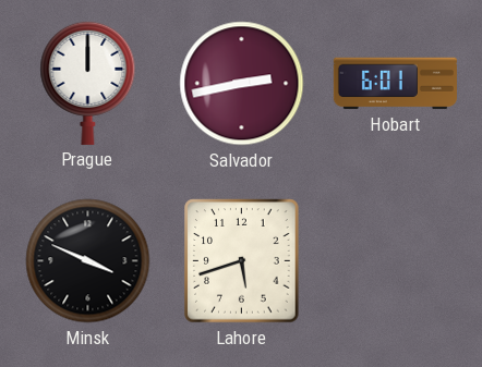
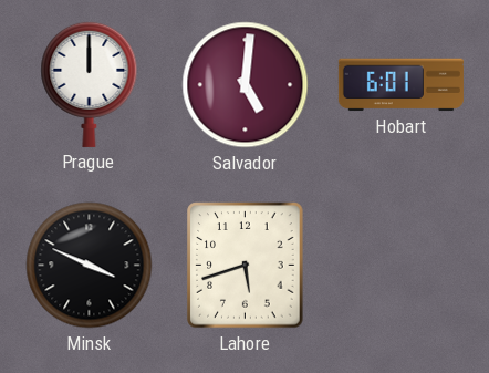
Salvador: 2:43 -> 5:01 (246, 85)
